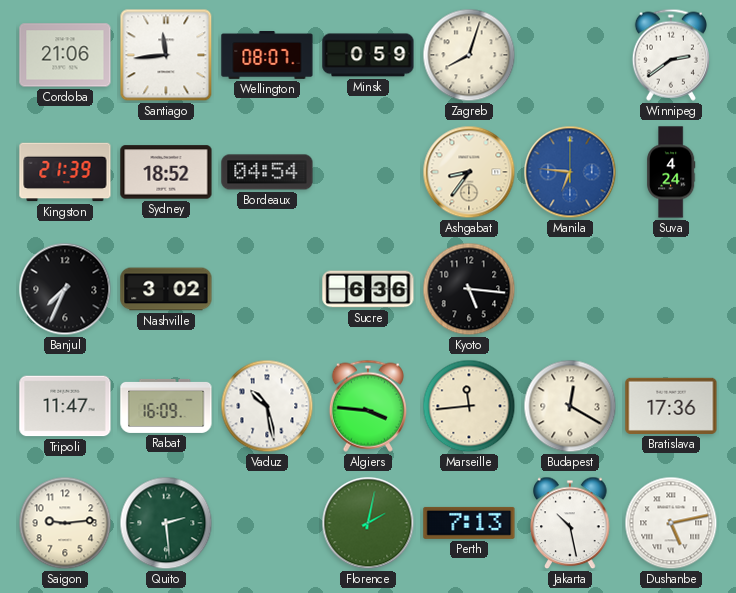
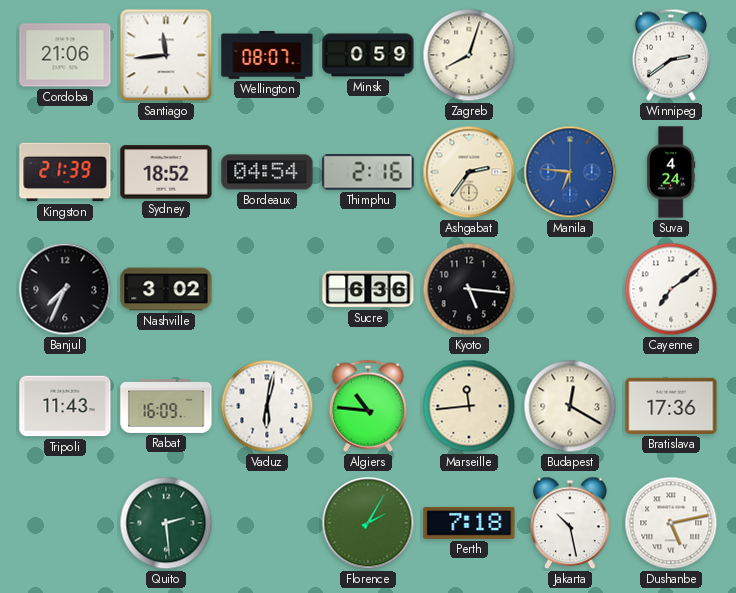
Thimphu: none -> 2:16 (368, 172)
Ashgabat: 8:36 -> 2:36 (469, 172)
Cayenne: none -> 7:09 (671, 289)
Tripoli: 11:47 -> 11:43 (65, 406)
Vaduz: 10:28 -> 6:02 (267, 406)
Algiers: 3:46 -> 10:46 (368, 406)
Saigon: 9:14 -> none (65, 523)
Florence: 2:02 -> 2:05 (368, 523)
Perth: 7:13 -> 7:18 (469, 523)
